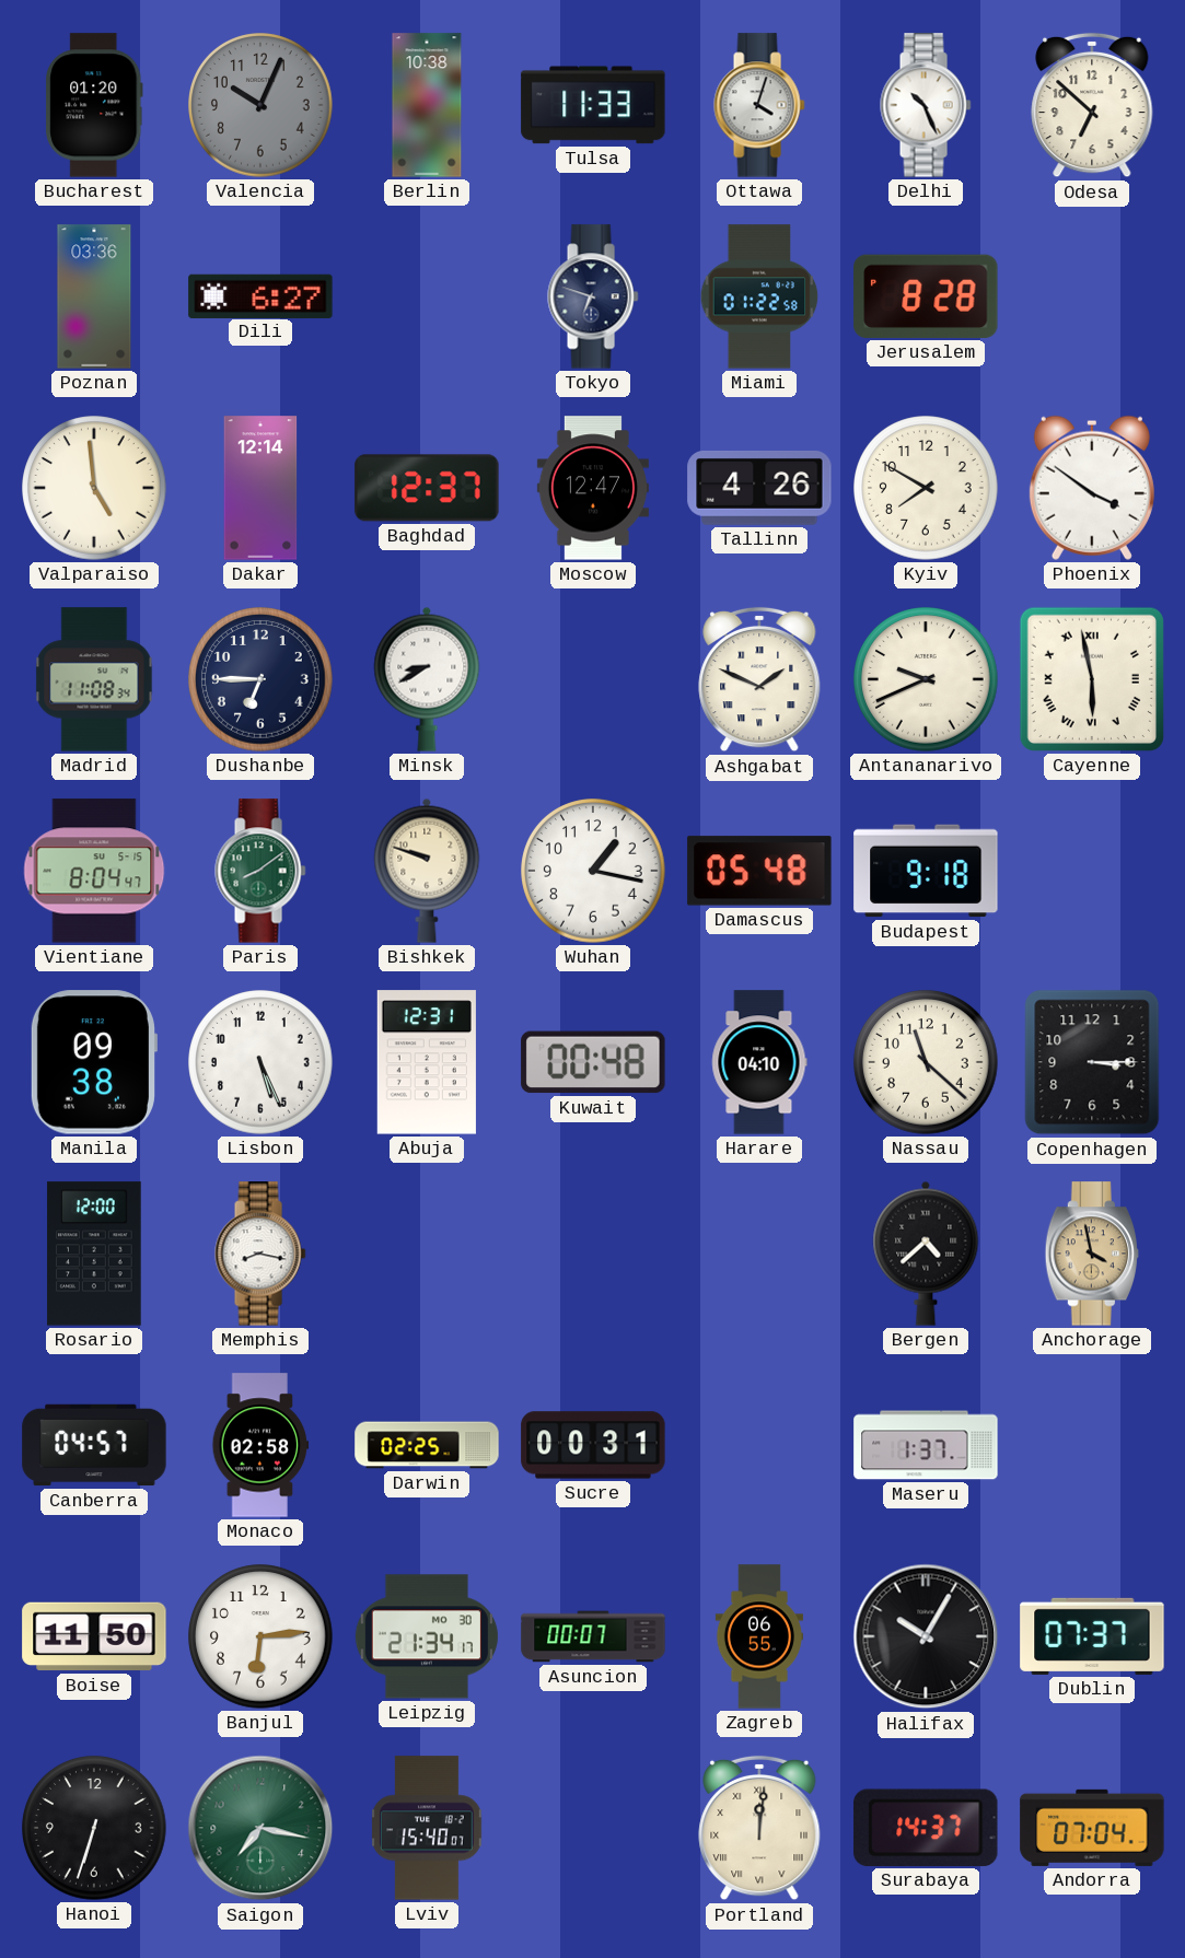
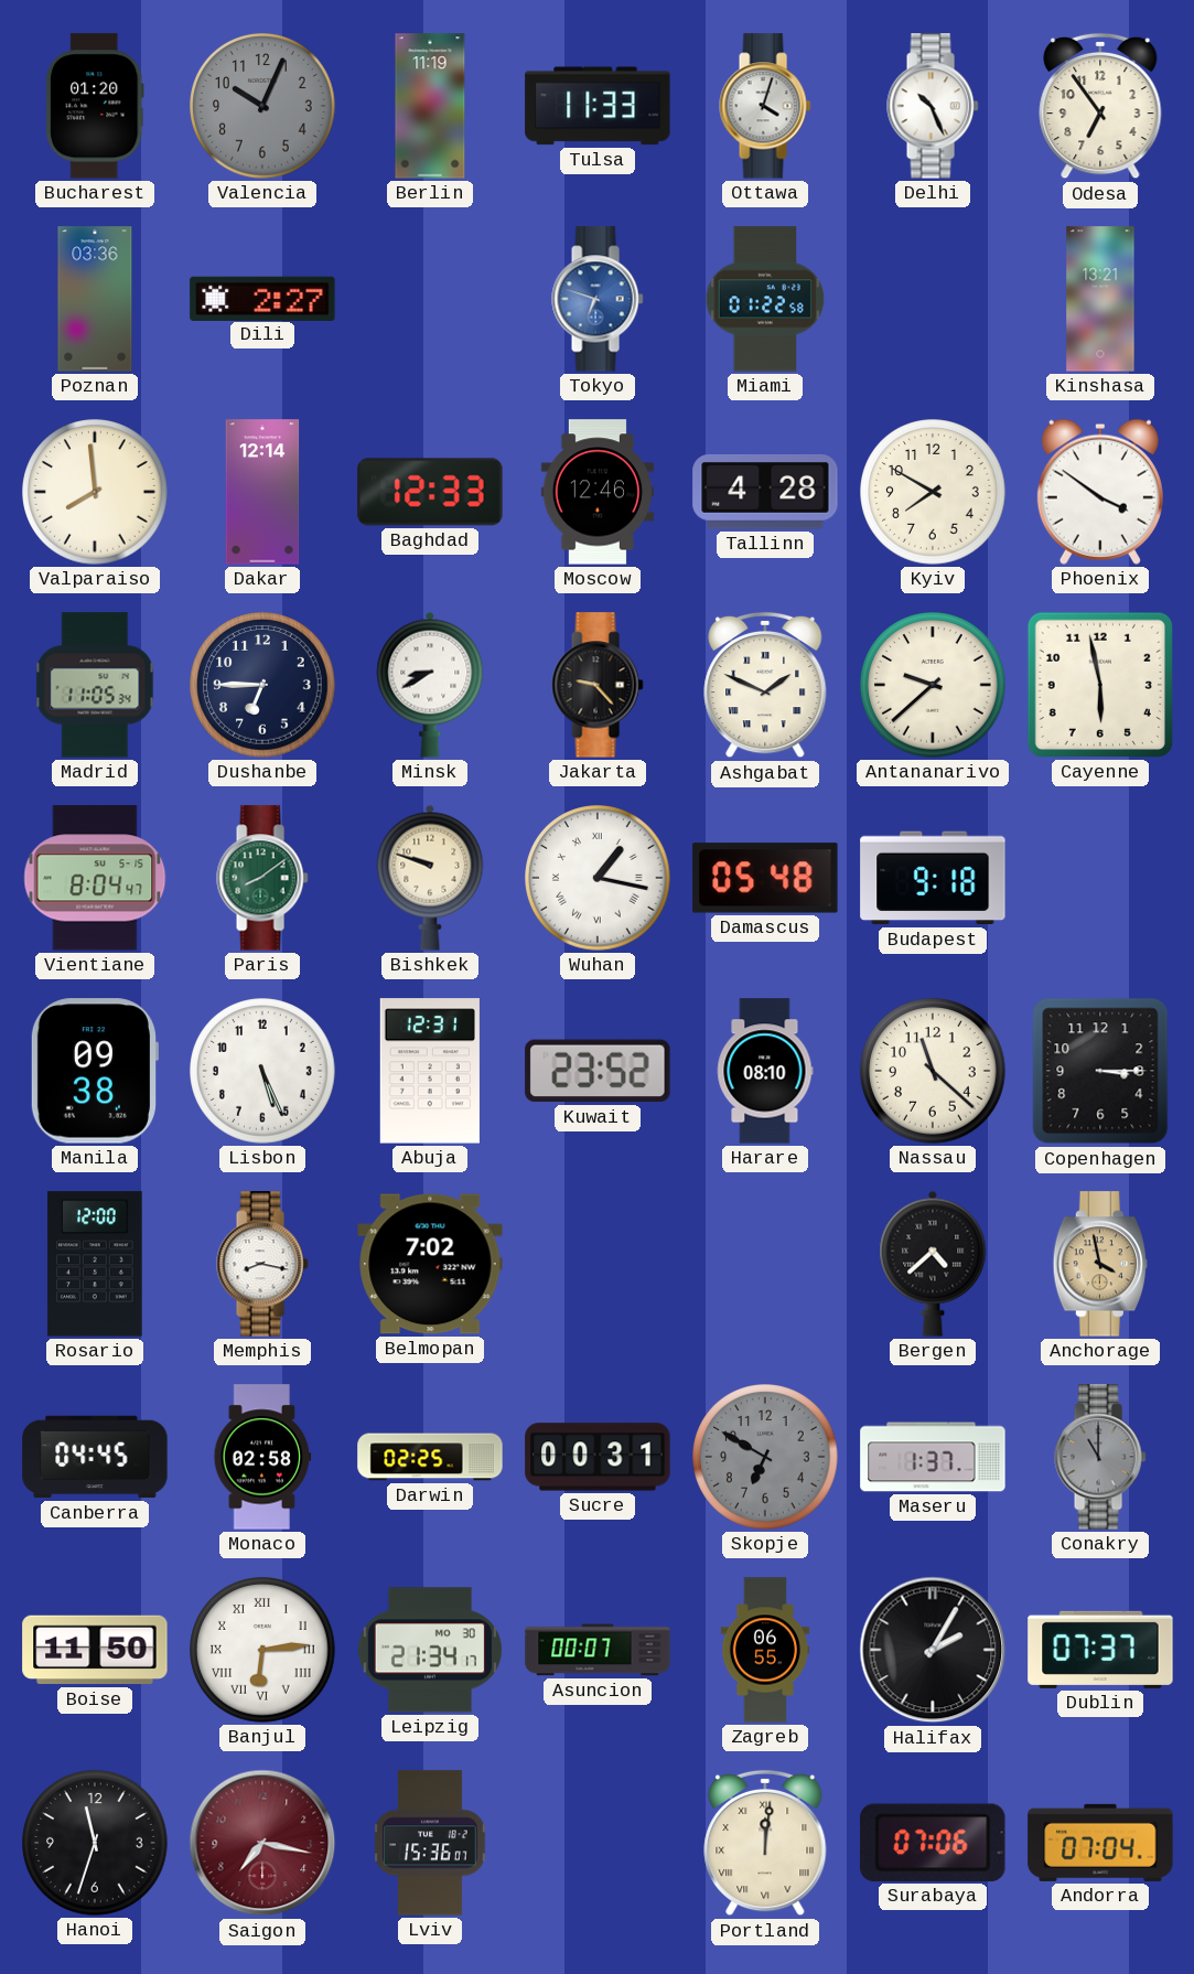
Berlin: 10:38 -> 11:19 (430, 106)
Odesa: 6:52 -> 6:54 (1100, 106)
Dili: 6:27 -> 2:27 (262, 298)
Tokyo dial: navy -> blue (598, 299)
Jerusalem: 8:28 -> none (926, 296)
Kinshasa: none -> 13:21 (1100, 299)
Valparaiso: 4:59 -> 7:59 (95, 492)
Baghdad: 12:37 -> 12:33 (430, 492)
Moscow: 12:47 -> 12:46 (598, 492)
Tallinn: 4:26 -> 4:28 (765, 492)
Madrid: 11:08 -> 11:05 (95, 685)
Jakarta: none -> 9:23 (598, 685)
Antananarivo: 9:41 -> 9:38 (933, 685)
Cayenne numerals: Roman -> Arabic (1100, 685)
Wuhan numerals: Arabic -> Roman (598, 878)
Kuwait: 00:48 -> 23:52 (598, 1071)
Harare: 04:10 -> 08:10 (765, 1071)
Belmopan: none -> 7:02 (430, 1264)
Canberra: 04:57 -> 04:45 (95, 1457)
Skopje: none -> 6:50 (765, 1457)
Conakry: none -> 11:00 (1100, 1457)
Banjul numerals: Arabic -> Roman (262, 1650)
Halifax: 10:05 -> 2:05 (933, 1650)
Hanoi: 6:33 -> 11:33 (95, 1843)
Saigon dial: green -> burgundy (262, 1843)
Lviv: 15:40 -> 15:36 (430, 1843)
Surabaya: 14:37 -> 07:06 (933, 1843)
